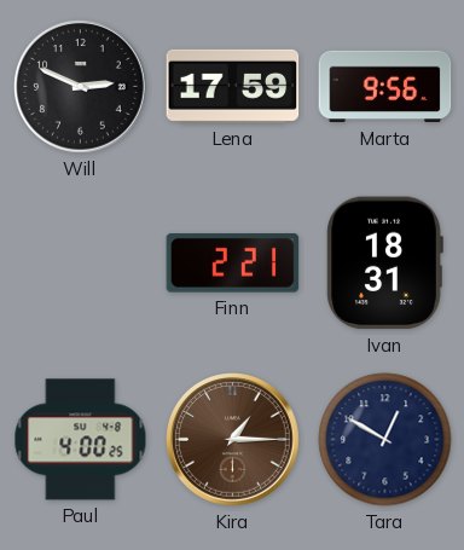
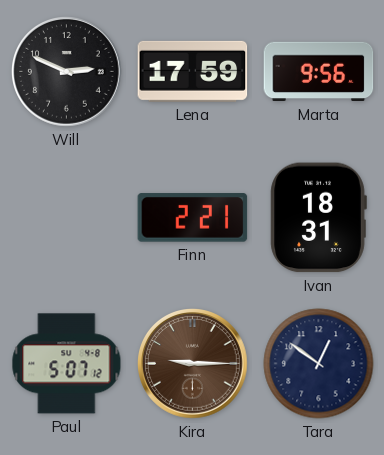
Paul: 4:00 -> 5:07 (67, 364)
Kira: 1:15 -> 9:15 (193, 364)
Tara: 12:50 -> 12:51 (319, 364)
